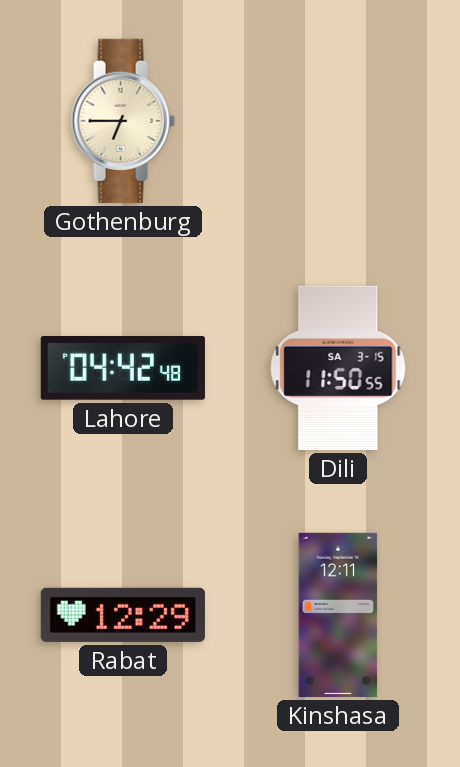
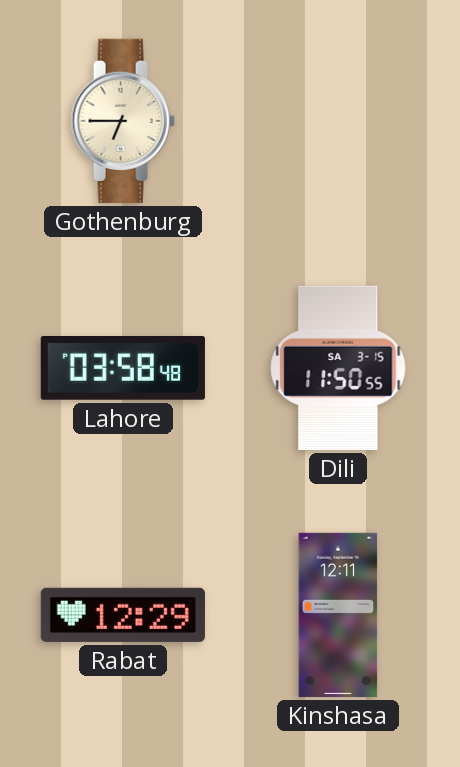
Lahore: 04:42 -> 03:58 (123, 369)
